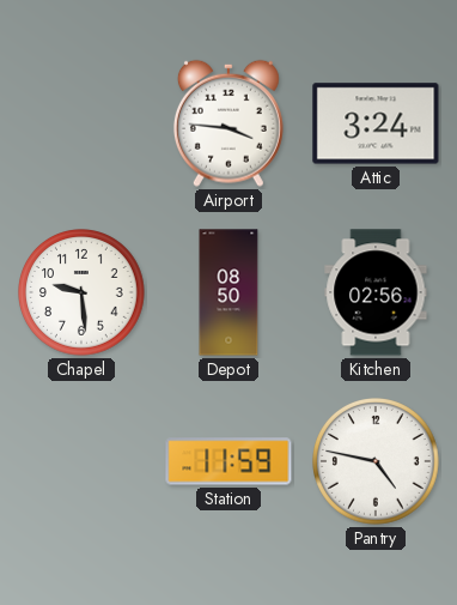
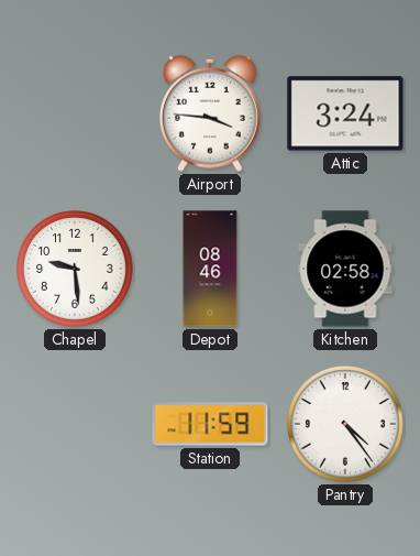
Depot: 08:50 -> 08:46 (210, 269)
Kitchen: 02:56 -> 02:58 (345, 269)
Pantry: 4:47 -> 4:24 (346, 425)
